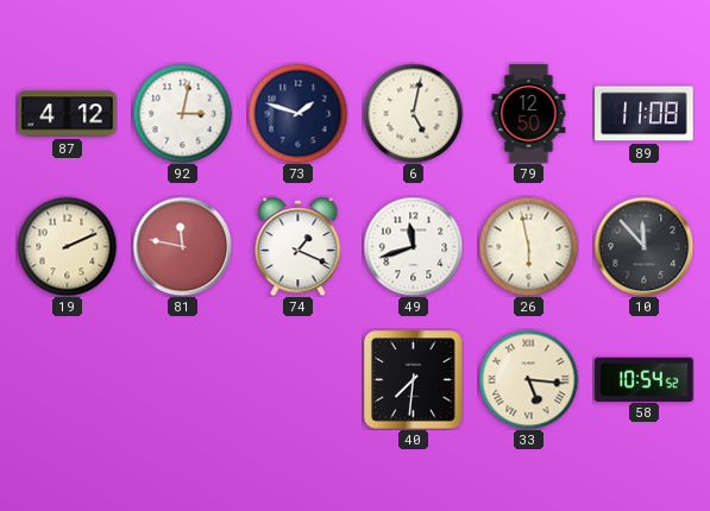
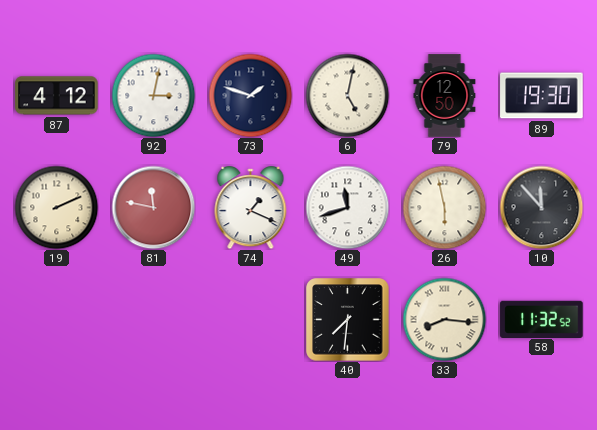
89: 11:08 -> 19:30 (542, 96)
33: 5:16 -> 8:16 (444, 319)
58: 10:54 -> 11:32 (542, 319)
